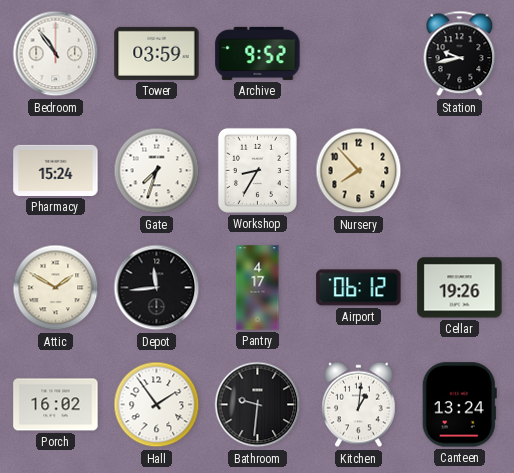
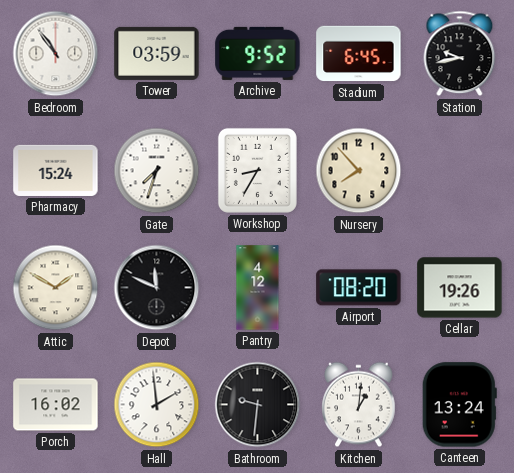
Stadium: none -> 6:45 (359, 54)
Depot: 11:44 -> 11:49 (157, 288)
Pantry: 4:17 -> 4:12 (258, 288)
Airport: 06:12 -> 08:20 (359, 288)
Hall: 1:54 -> 1:59 (157, 405)
